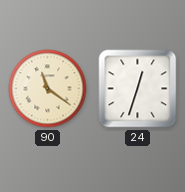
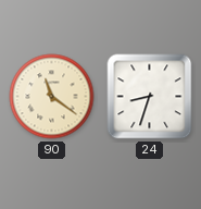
24: 12:33 -> 8:33 (150, 97)
